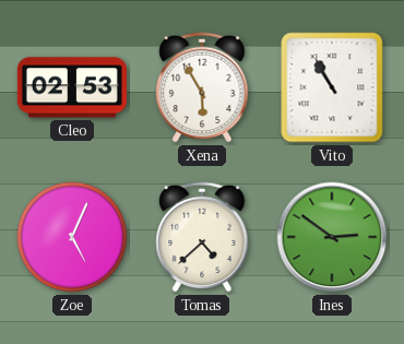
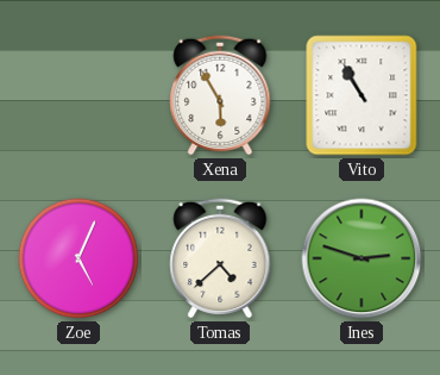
Cleo: 02:53 -> none (72, 87)
Ines: 2:51 -> 2:48 (362, 258)
